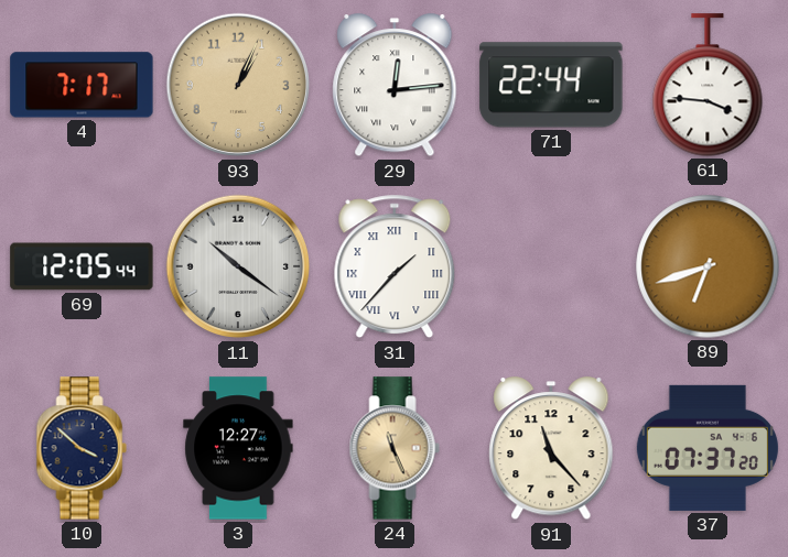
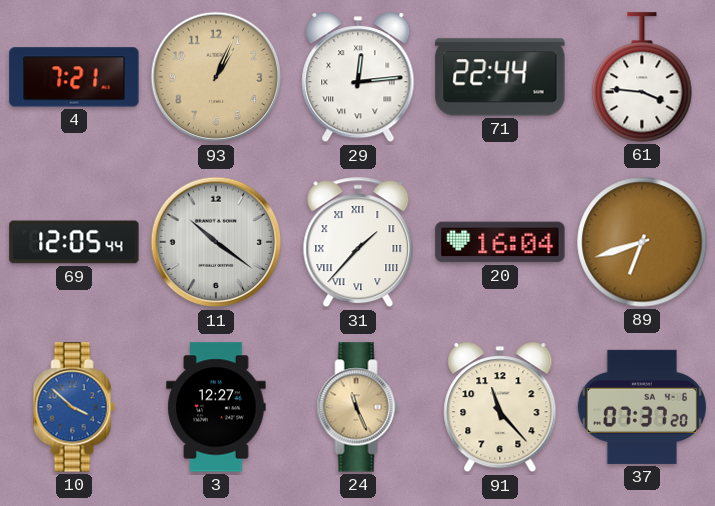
4: 7:17 -> 7:21 (74, 77)
20: none -> 16:04 (500, 242)
10 dial: navy -> blue (74, 407)
